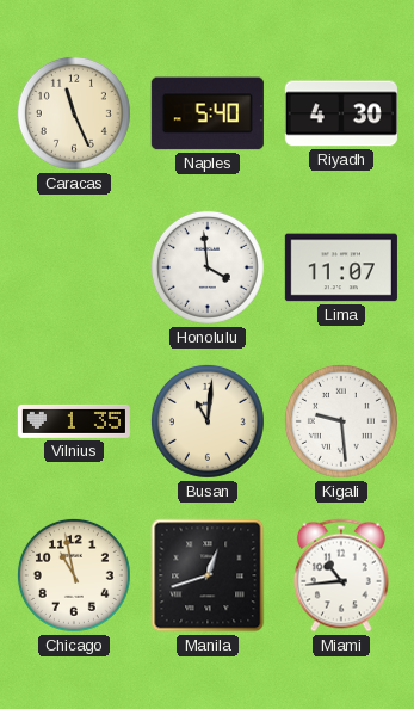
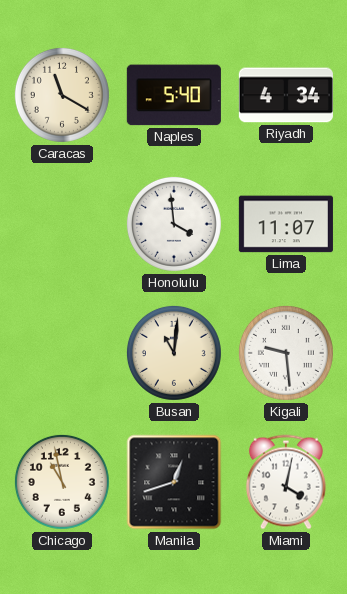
Caracas: 11:26 -> 11:20 (62, 95)
Riyadh: 4:30 -> 4:34 (286, 95)
Vilnius: 1:35 -> none (74, 421)
Miami: 10:44 -> 4:02 (286, 482)
